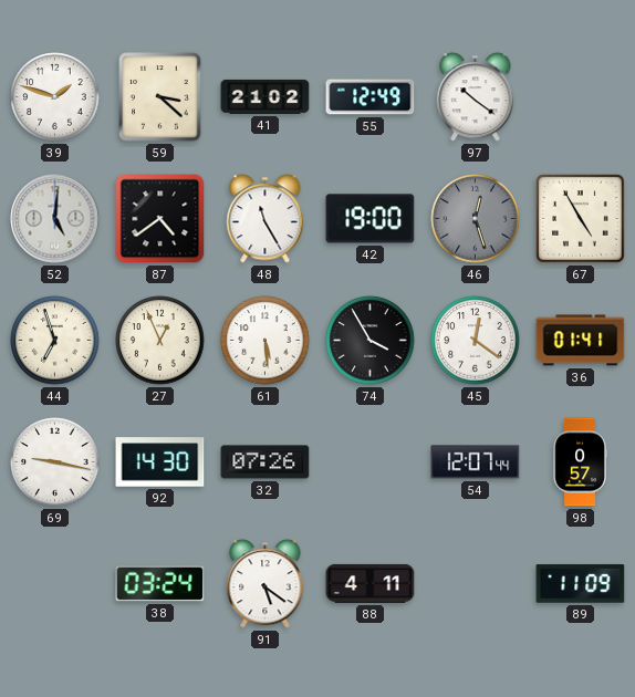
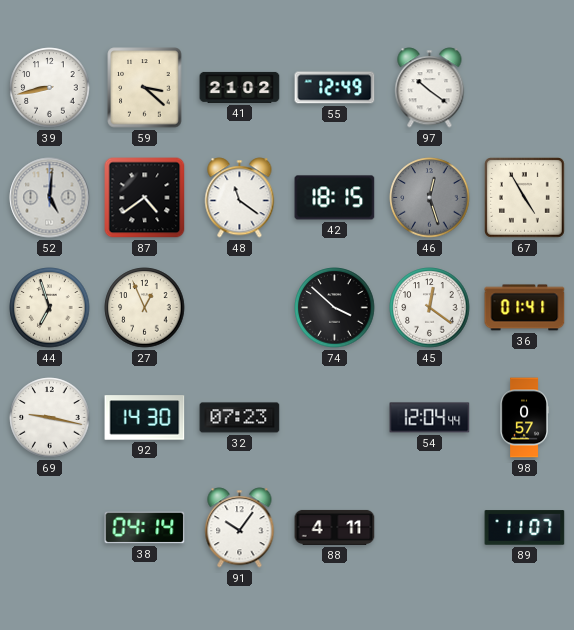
39: 1:48 -> 8:43 (50, 88)
48: 11:25 -> 11:21 (240, 198)
42: 19:00 -> 18:15 (335, 198)
61: 5:29 -> none (266, 341)
74: 3:55 -> 3:52 (335, 308)
32: 07:26 -> 07:23 (240, 418)
54: 12:07 -> 12:04 (430, 418)
38: 03:24 -> 04:14 (145, 528)
91: 5:21 -> 10:06 (240, 528)
89: 11:09 -> 11:07 (525, 528)
